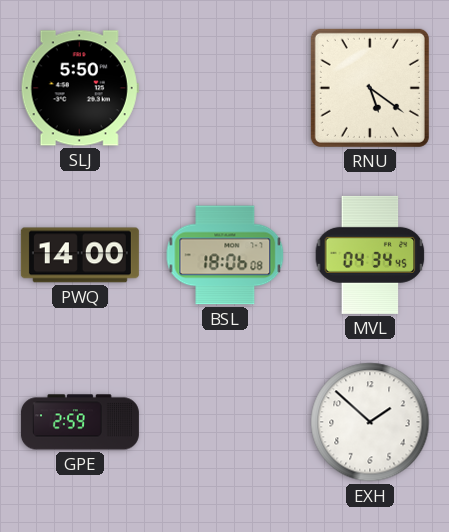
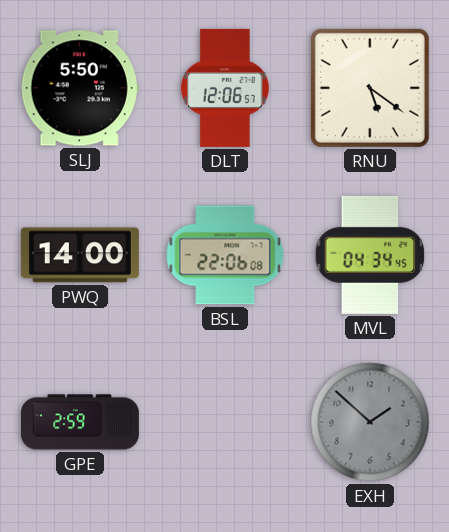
DLT: none -> 12:06 (225, 88)
BSL: 18:06 -> 22:06 (225, 255)
EXH dial: white -> grey (370, 422)
